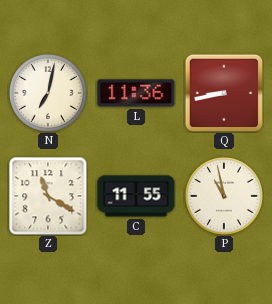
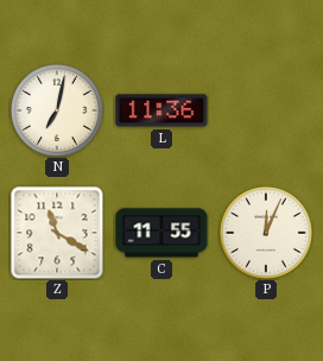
Q: 8:43 -> none (224, 93)
P: 10:58 -> 12:04 (266, 233)
